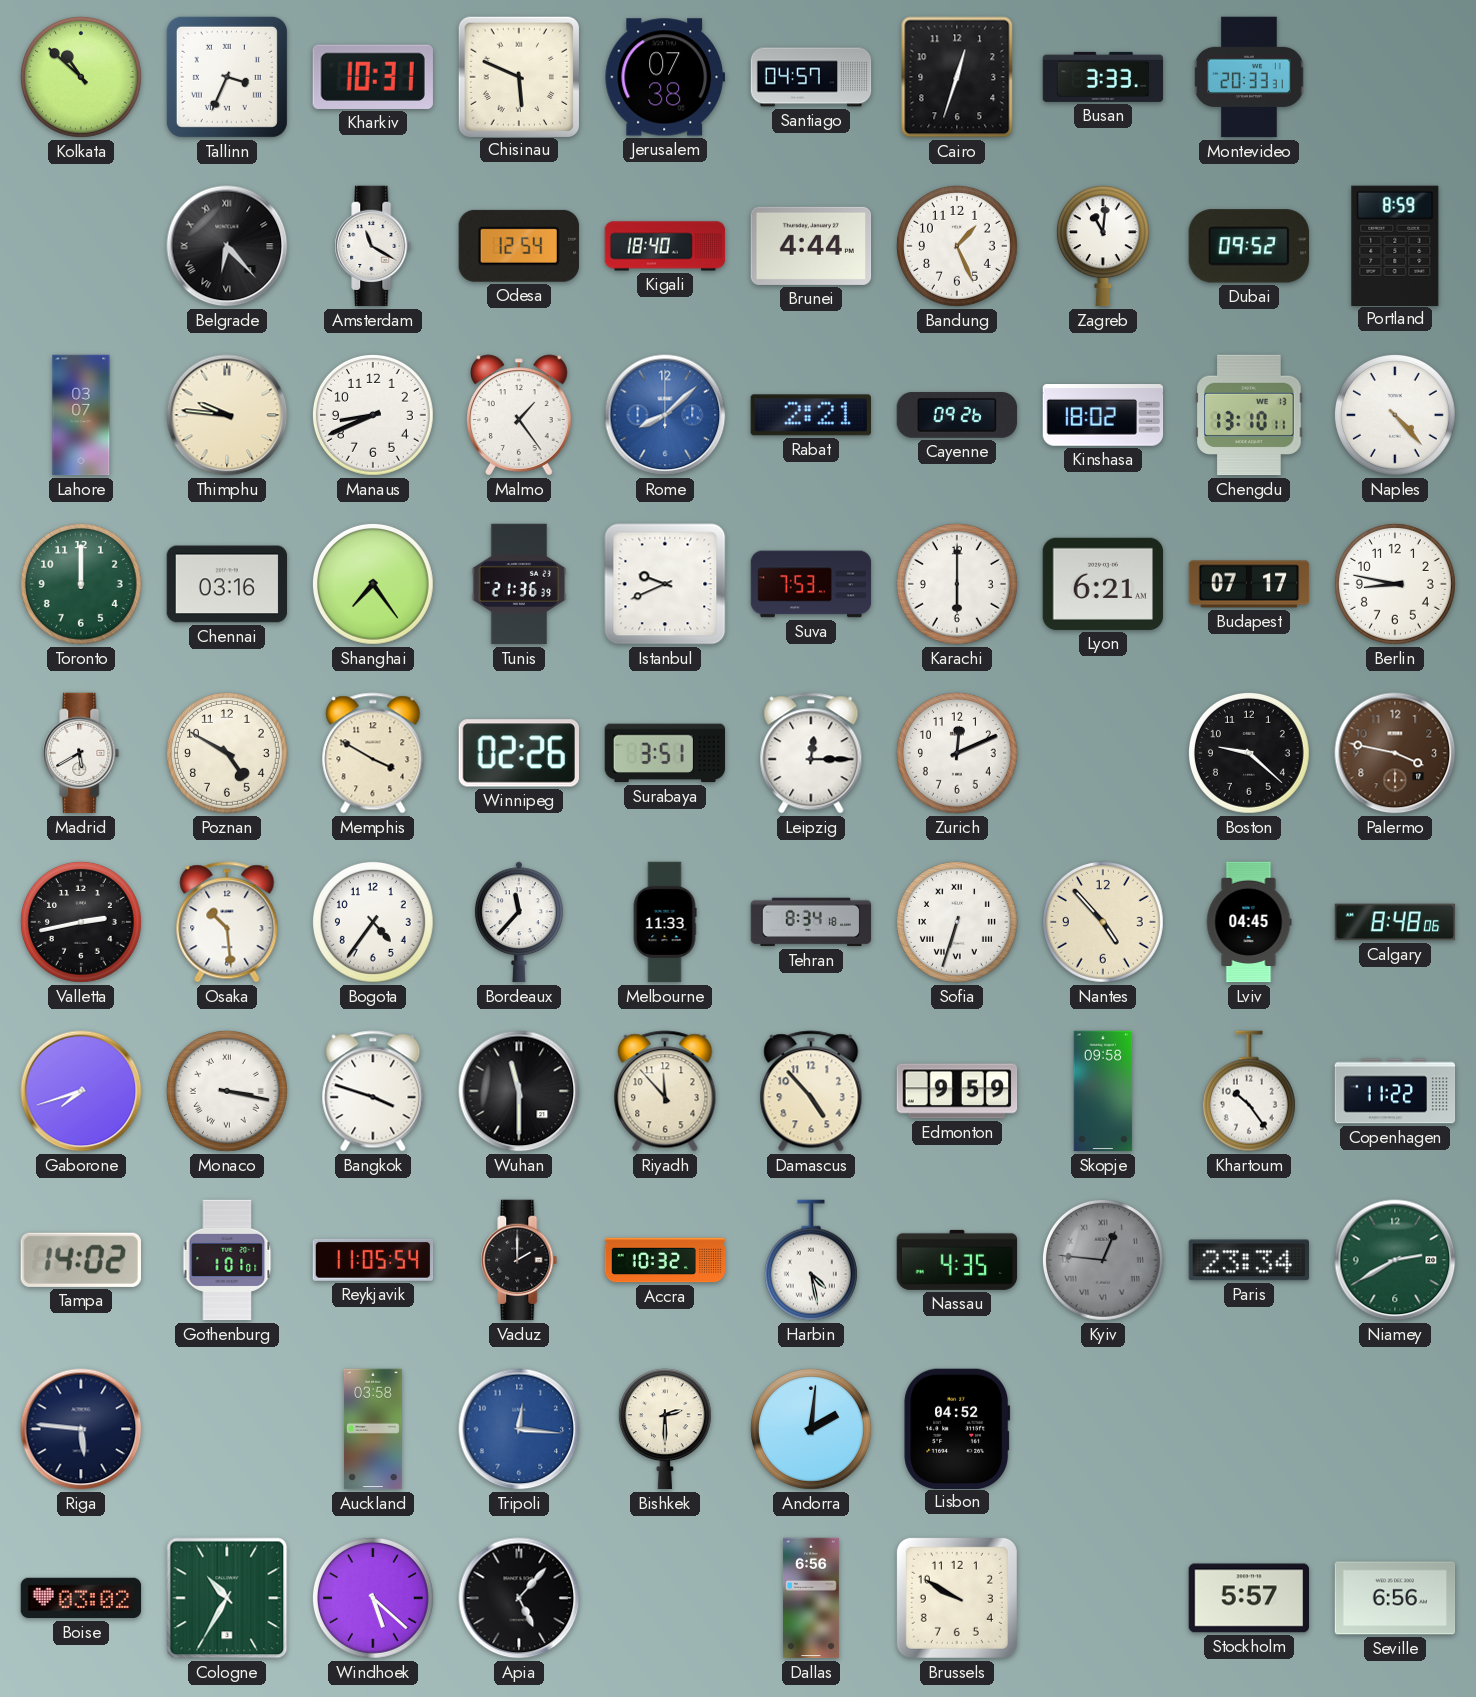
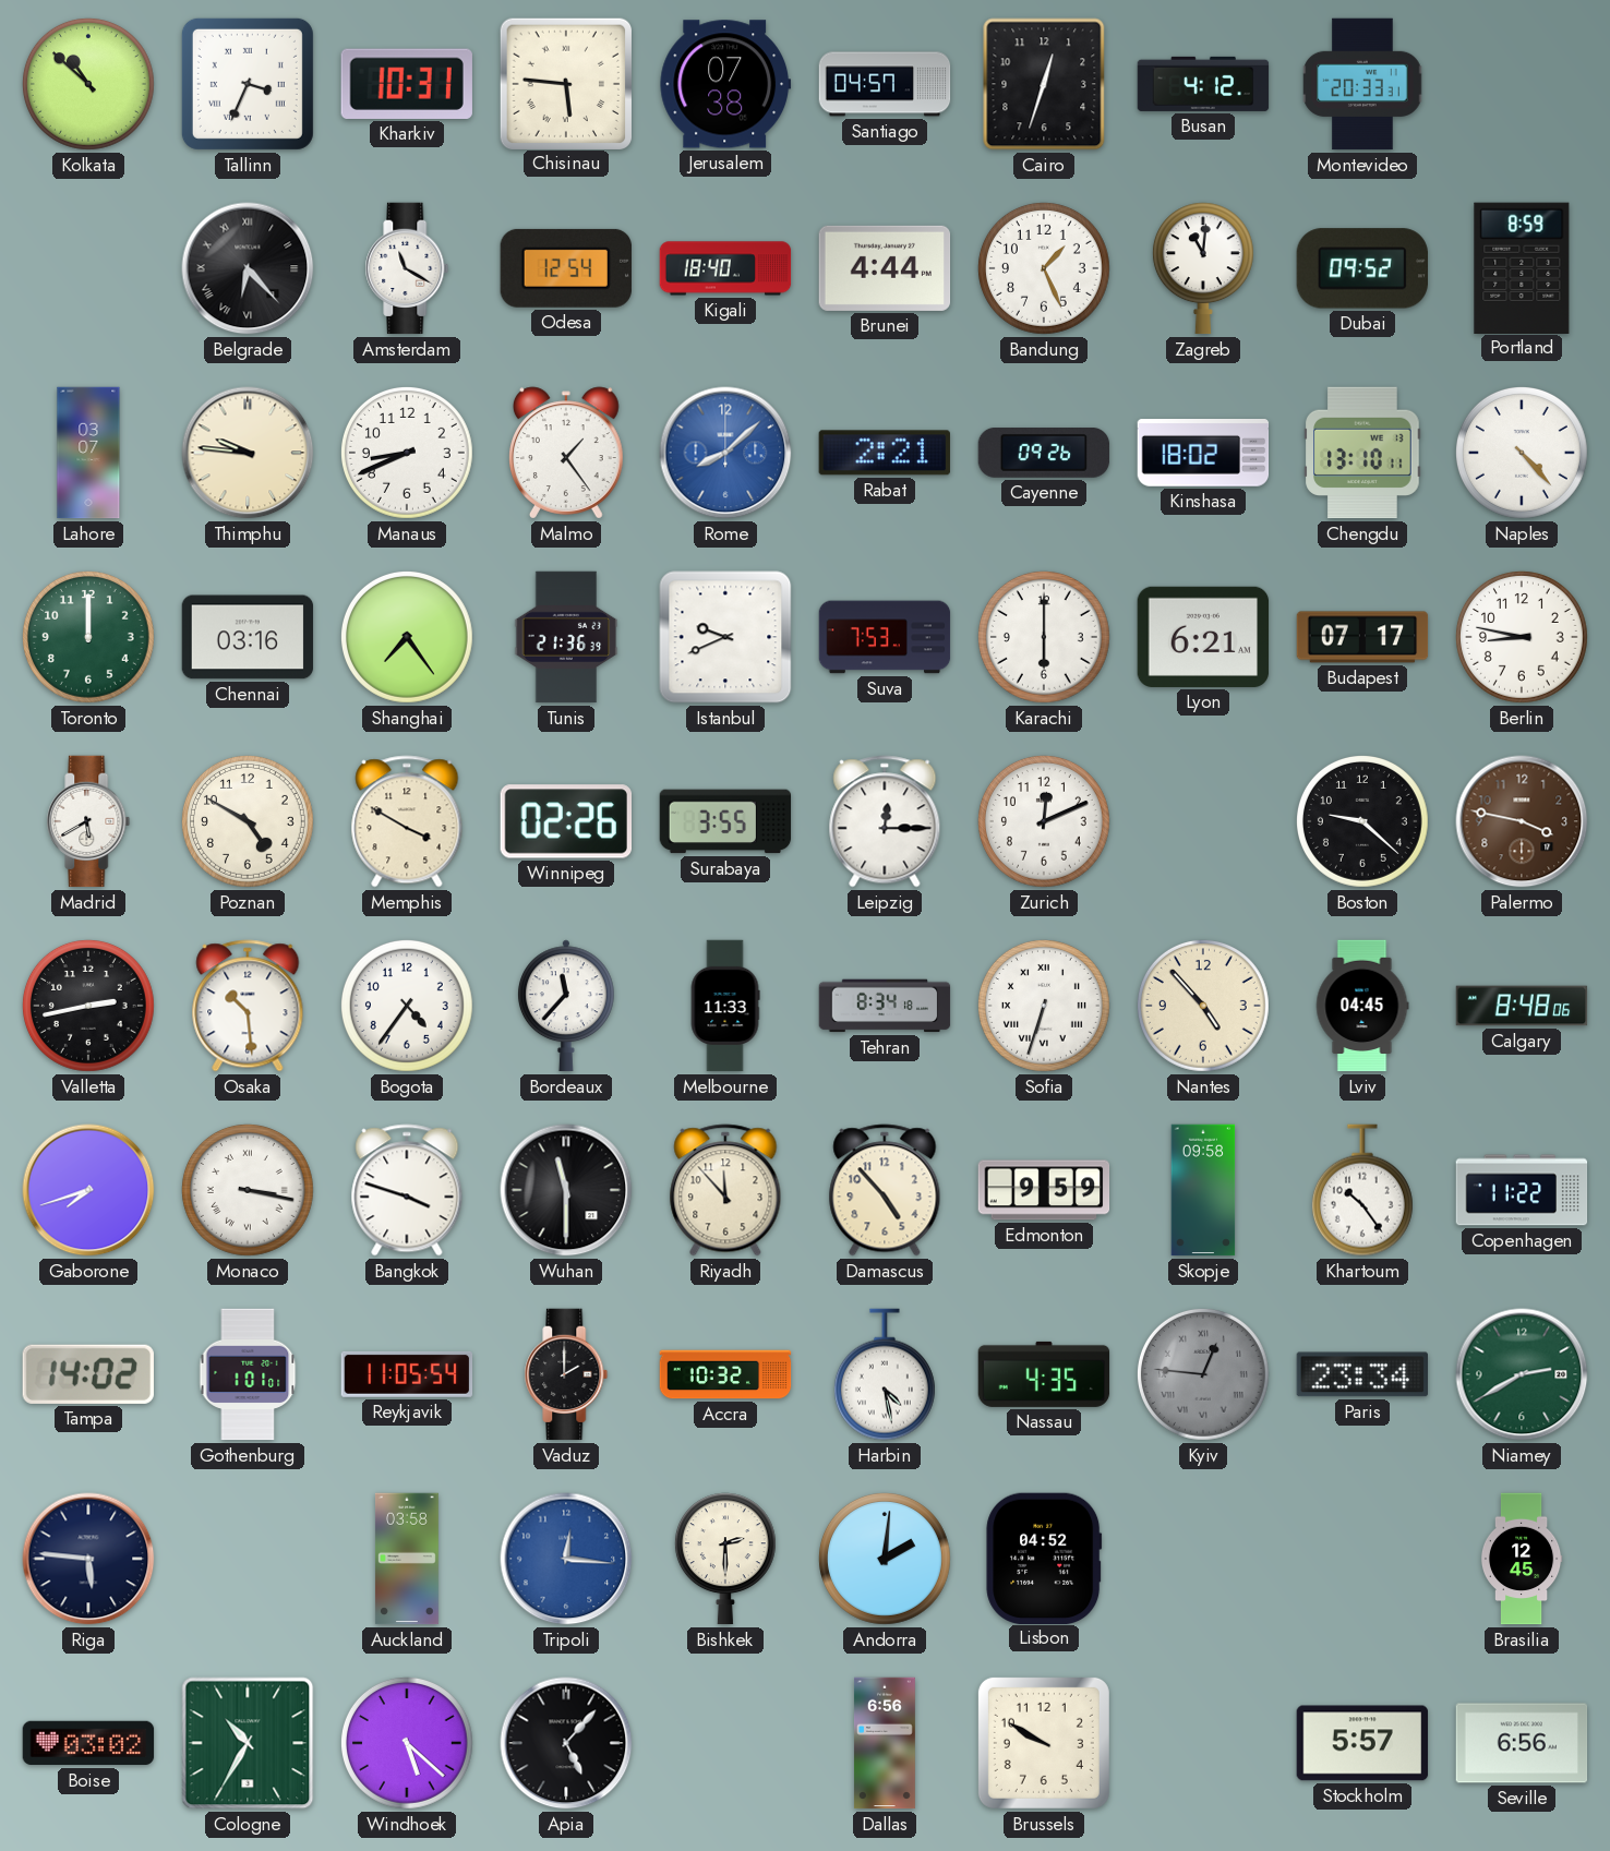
Chisinau: 5:49 -> 5:46 (565, 83)
Busan: 3:33 -> 4:12 (1203, 84)
Surabaya: 3:51 -> 3:55 (725, 821)
Brasilia: none -> 12:45 (1522, 1559)
